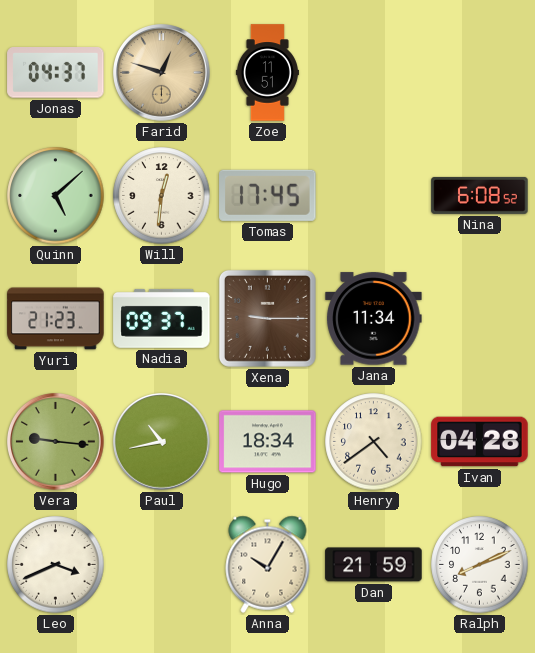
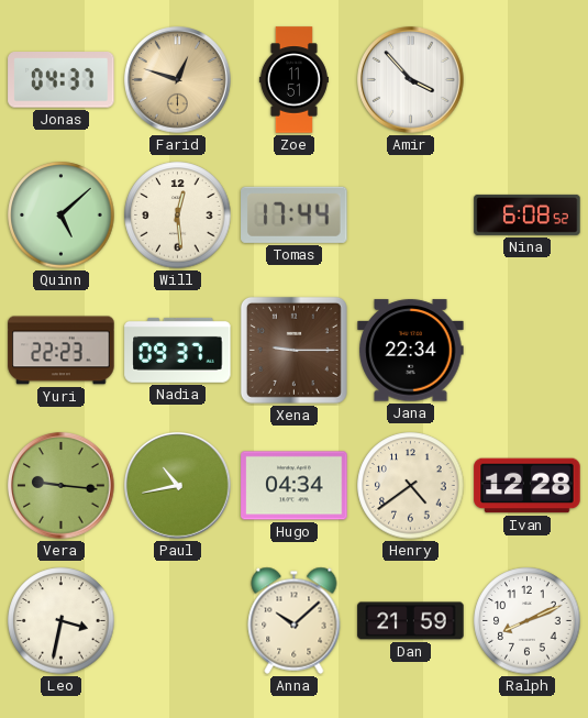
Amir: none -> 3:53 (411, 80)
Will: 12:31 -> 12:29 (178, 216)
Tomas: 17:45 -> 17:44 (295, 214)
Yuri: 21:23 -> 22:23 (62, 351)
Jana: 11:34 -> 22:34 (411, 351)
Hugo: 18:34 -> 04:34 (295, 486)
Ivan: 04:28 -> 12:28 (528, 486)
Leo: 3:41 -> 3:32 (62, 621)
Anna: 10:05 -> 10:08 (295, 620)
